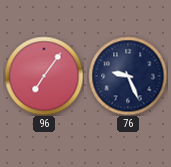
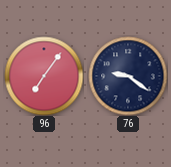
76: 9:26 -> 9:21 (128, 76)
